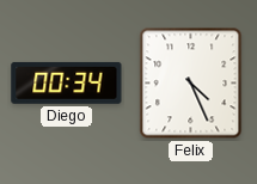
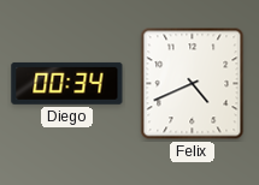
Felix: 4:26 -> 4:41 (193, 84)
